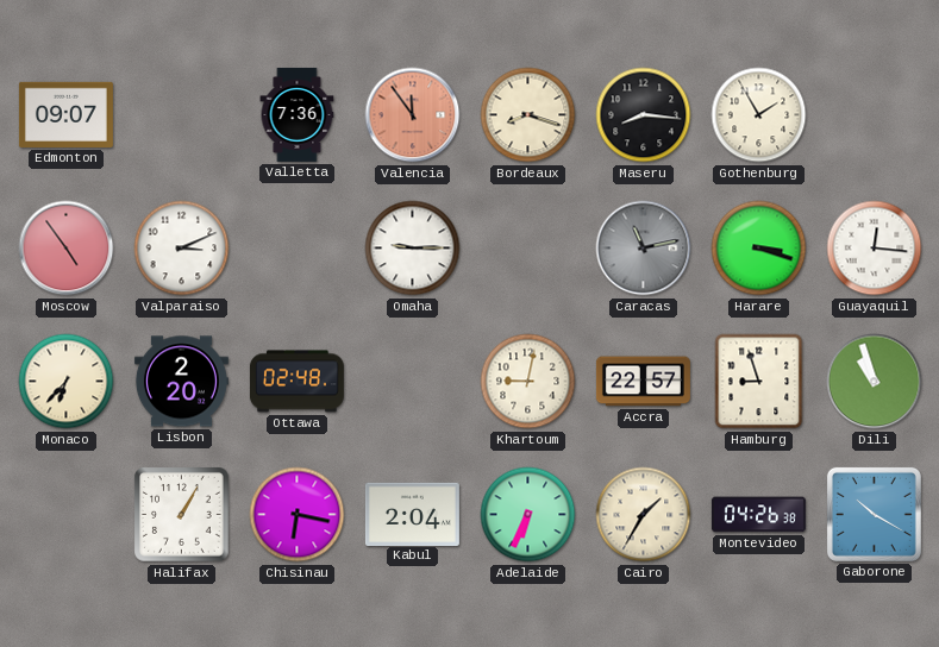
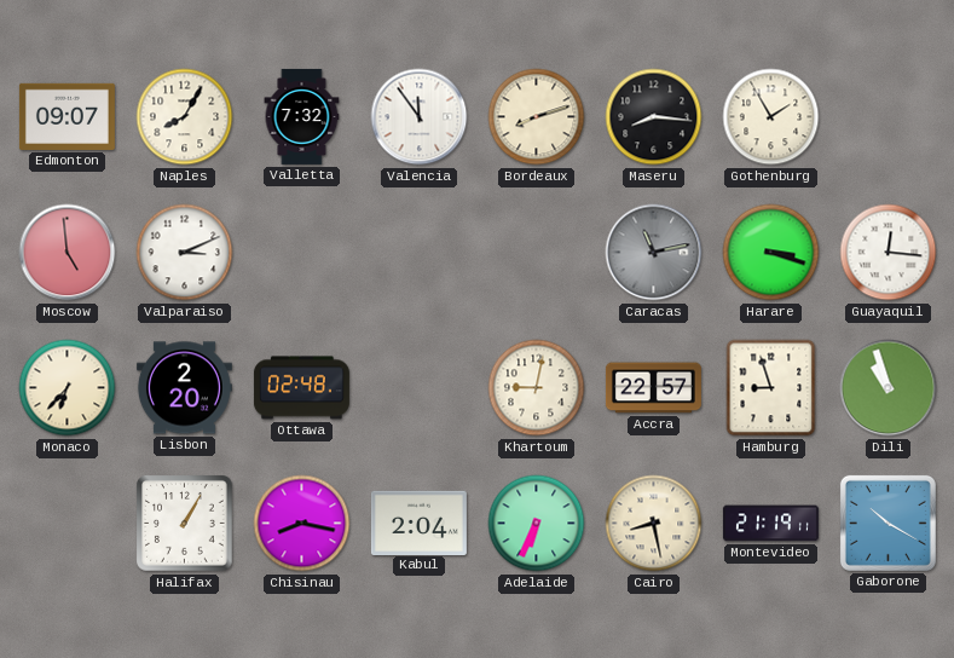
Naples: none -> 8:05 (185, 117)
Valletta: 7:36 -> 7:32 (302, 116)
Valencia dial: salmon -> white (420, 117)
Bordeaux: 8:18 -> 8:12 (537, 117)
Moscow: 4:54 -> 4:59 (68, 253)
Omaha: 9:15 -> none (413, 249)
Chisinau: 6:17 -> 8:17 (302, 524)
Cairo: 1:35 -> 8:28 (654, 524)
Montevideo: 04:26 -> 21:19 (770, 524)
